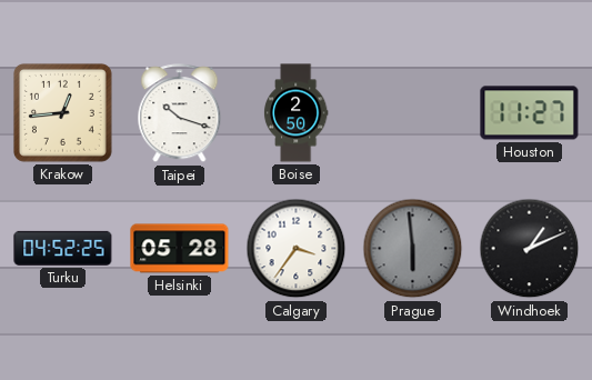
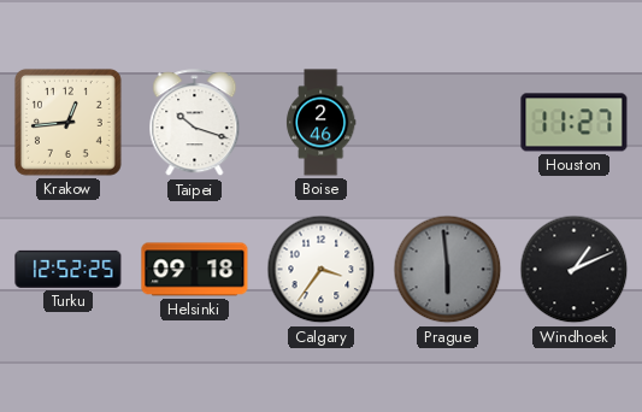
Boise: 2:50 -> 2:46 (320, 123)
Turku: 04:52 -> 12:52 (69, 269)
Helsinki: 05:28 -> 09:18 (195, 270)
